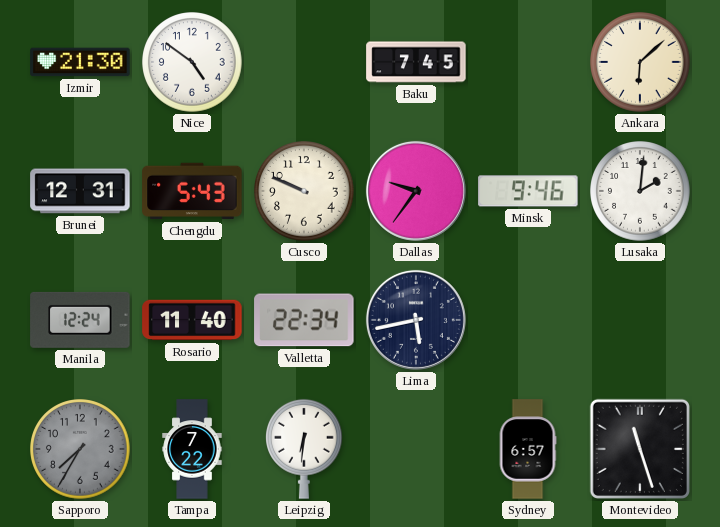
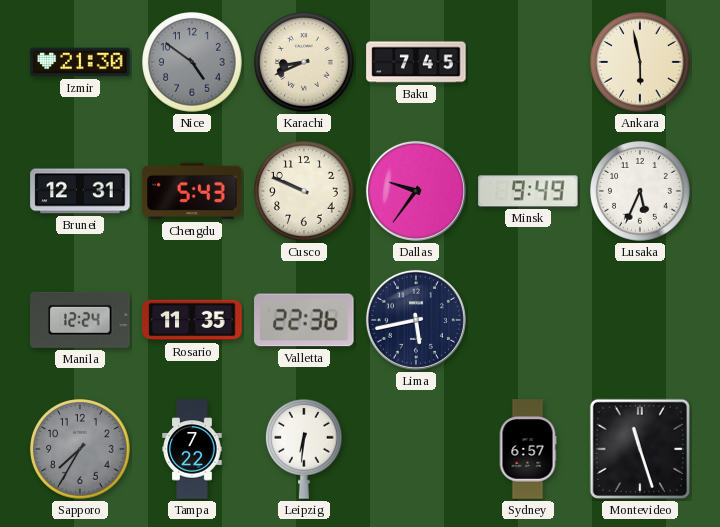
Nice dial: white -> grey (192, 62)
Karachi: none -> 8:41 (304, 62)
Ankara: 6:08 -> 5:58 (640, 62)
Minsk: 9:46 -> 9:49 (528, 191)
Lusaka: 2:01 -> 5:34 (640, 191)
Rosario: 11:40 -> 11:35 (192, 320)
Valletta: 22:34 -> 22:36 (304, 320)
